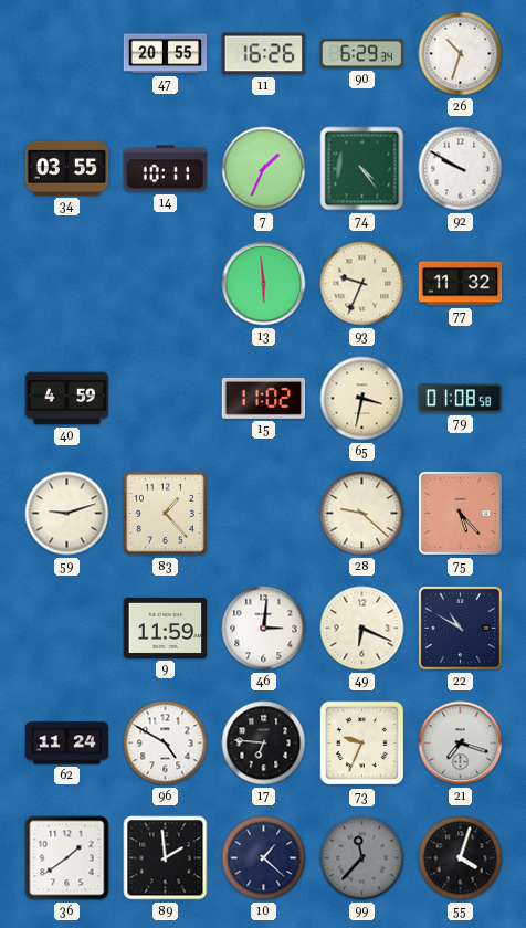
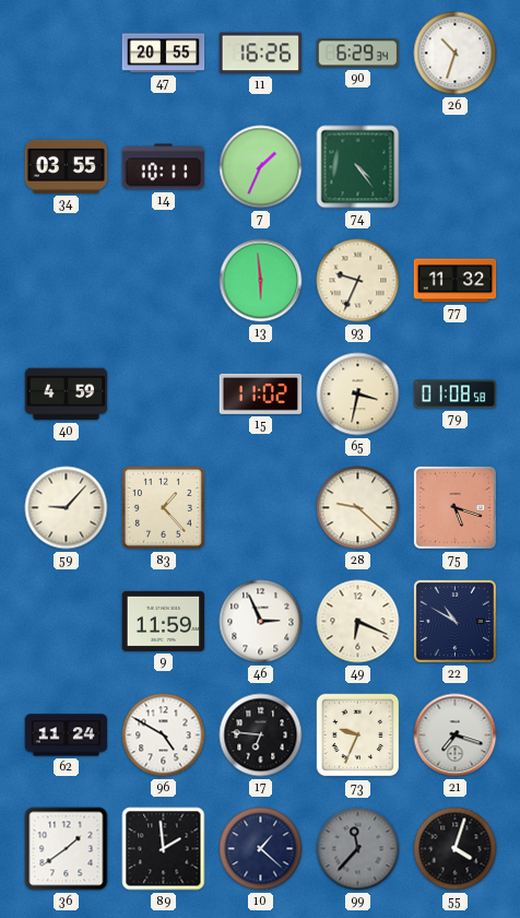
92: 9:50 -> none (461, 169)
59: 9:12 -> 9:07 (67, 508)
75: 5:23 -> 5:18 (454, 507)
46: 3:01 -> 2:56 (261, 622)
